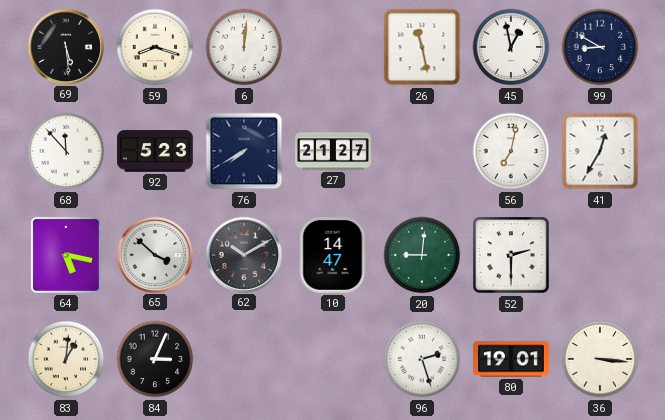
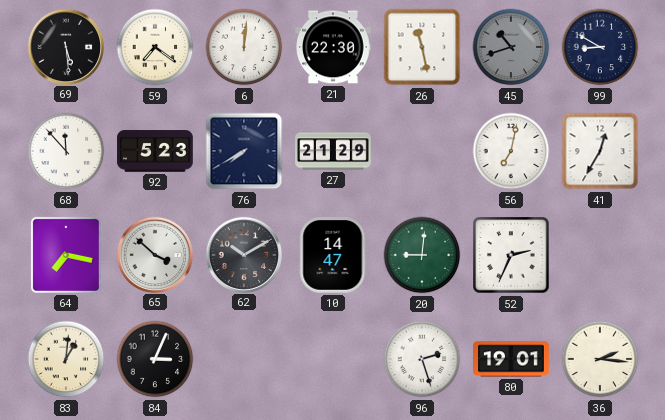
59: 8:18 -> 7:21 (155, 47)
21: none -> 22:30 (333, 47)
45: 12:58 -> 10:42 (511, 47)
45 dial: white -> grey (511, 47)
27: 21:27 -> 21:29 (333, 151)
64: 5:17 -> 7:17 (66, 255)
52: 2:30 -> 2:34 (511, 255)
36: 3:16 -> 2:16 (600, 359)
